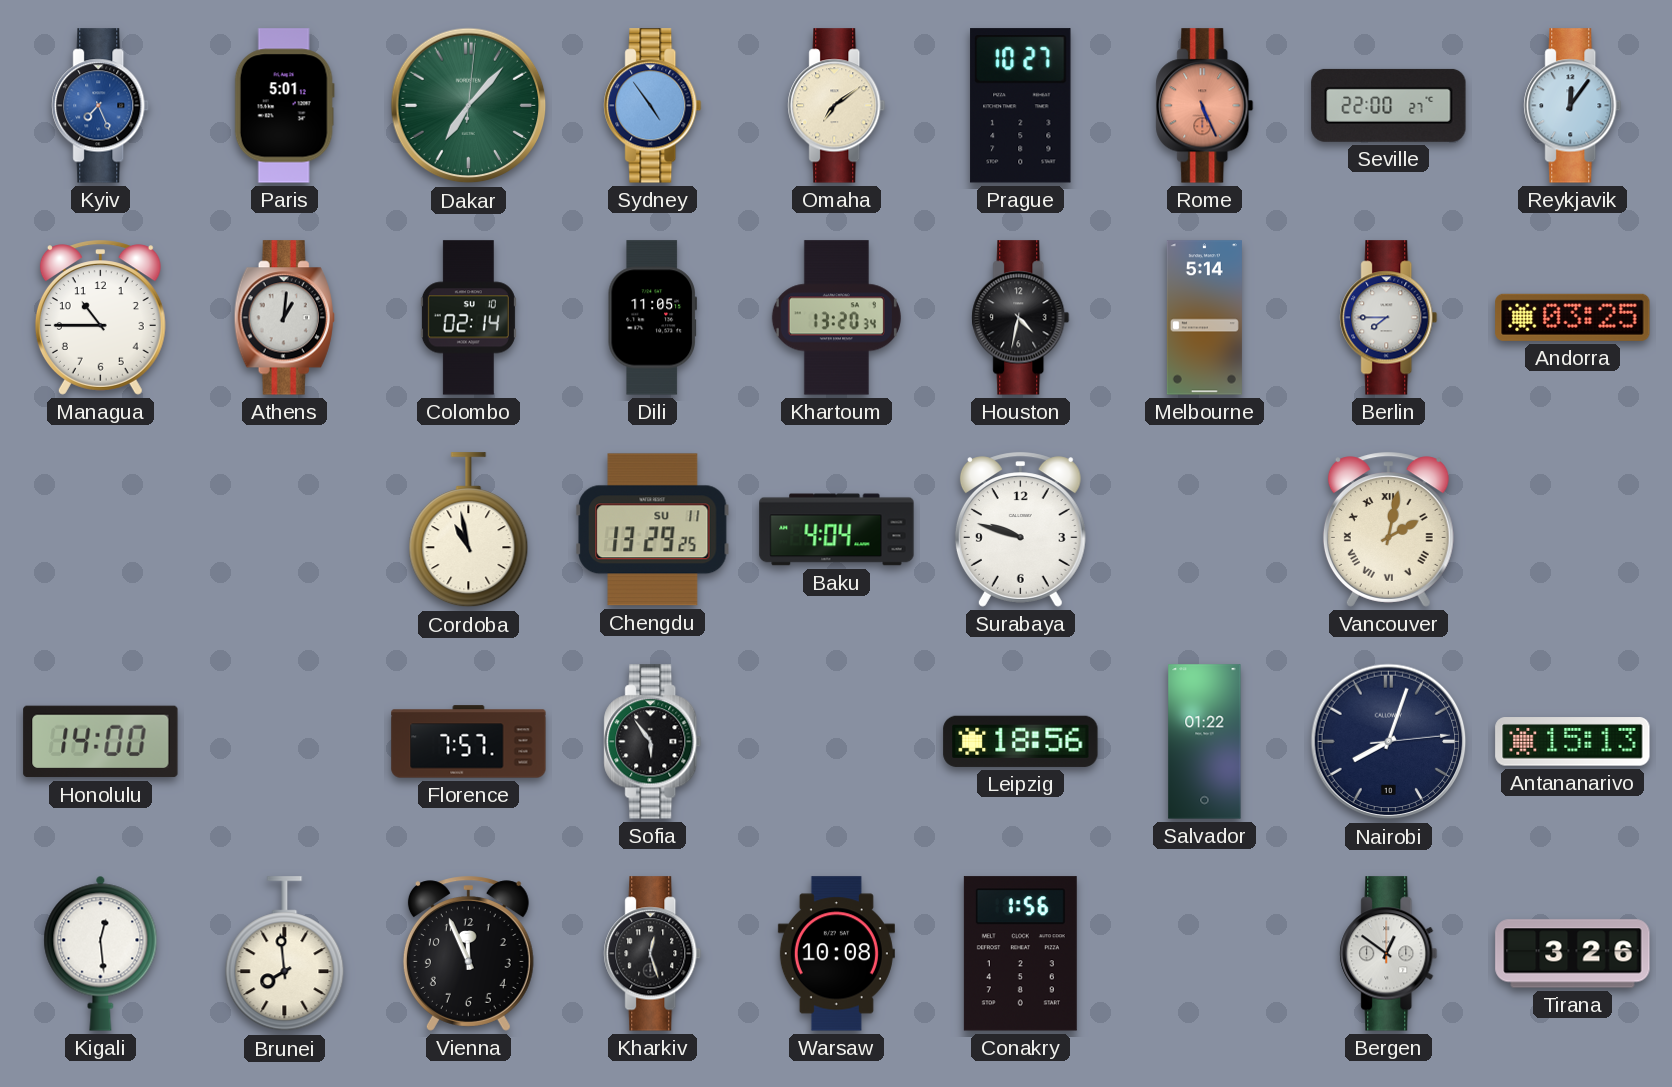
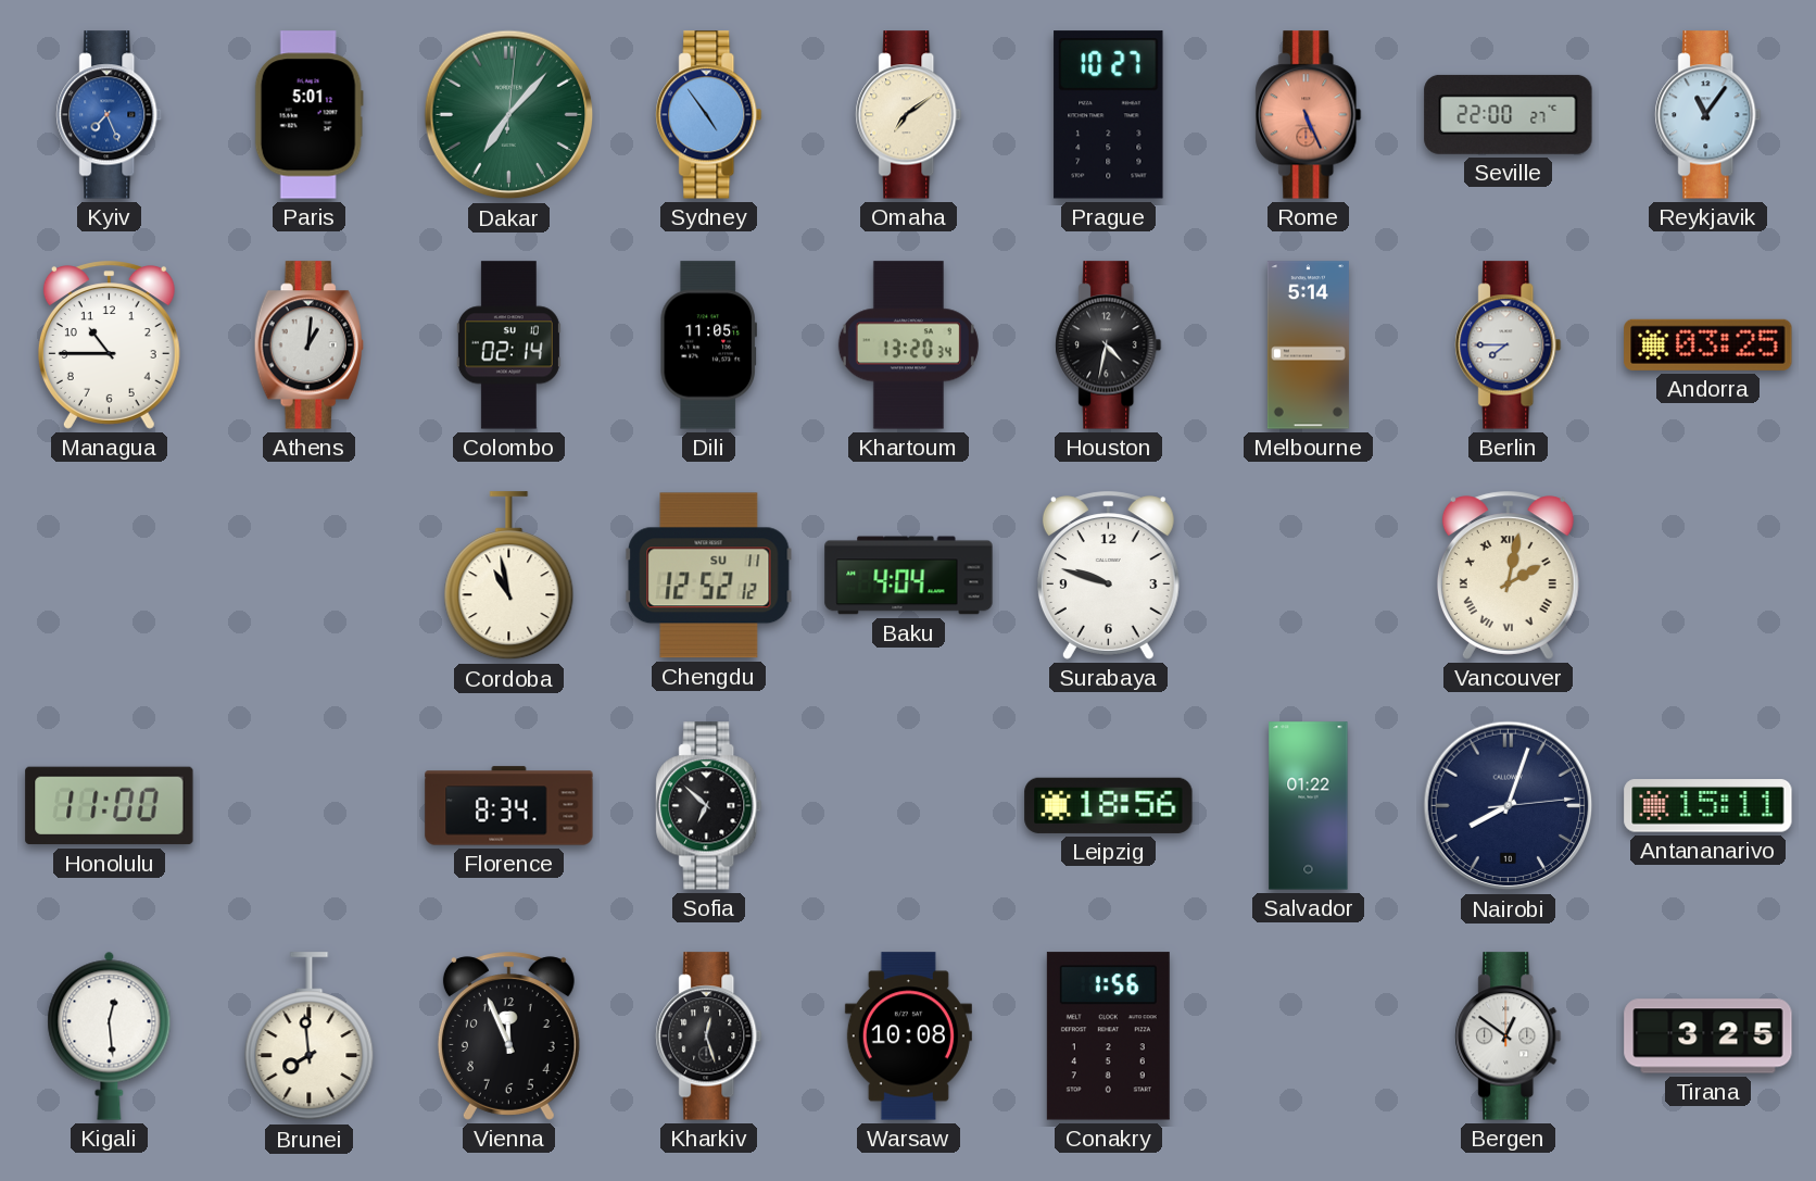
Reykjavik: 12:06 -> 11:06 (1708, 115)
Chengdu: 13:29 -> 12:52 (709, 576)
Honolulu: 14:00 -> 11:00 (110, 806)
Florence: 7:57 -> 8:34 (509, 806)
Sofia: 5:54 -> 6:52 (709, 806)
Antananarivo: 15:13 -> 15:11 (1708, 806)
Tirana: 3:26 -> 3:25 (1708, 1036)
